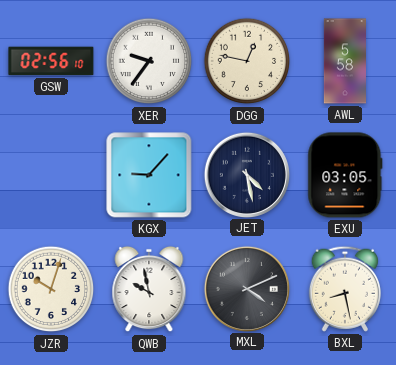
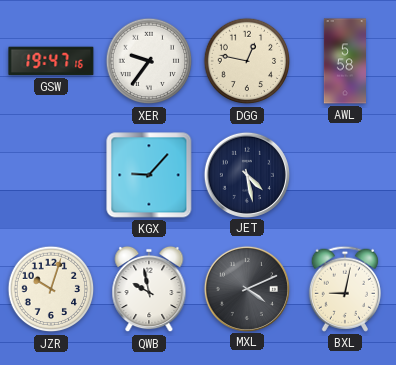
GSW: 02:56 -> 19:47 (51, 61)
EXU: 03:05 -> none (345, 175)
BXL: 8:28 -> 9:02 (345, 289)
